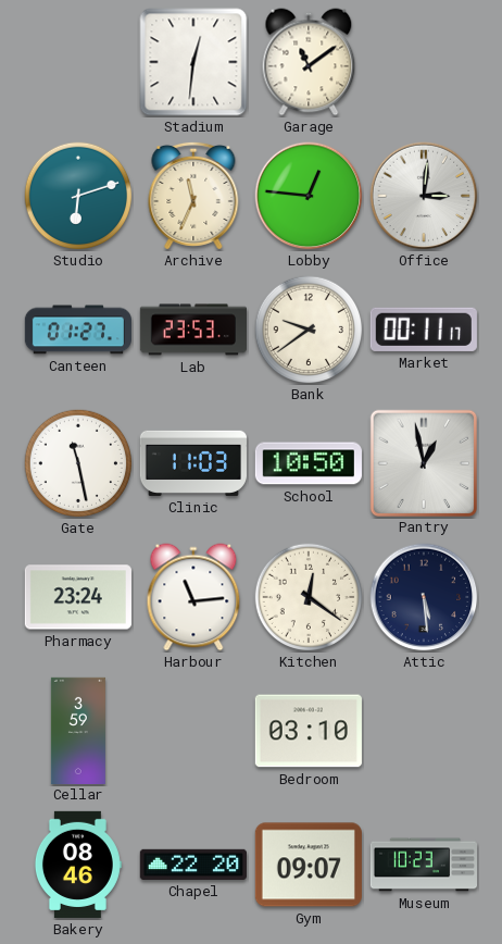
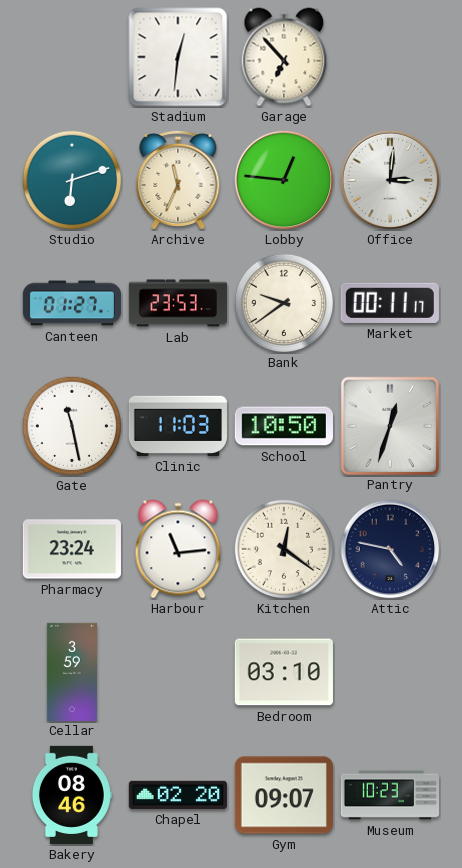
Garage: 11:09 -> 6:53 (284, 57)
Pantry: 12:58 -> 12:33 (389, 425)
Attic: 5:29 -> 4:47 (390, 549)
Chapel: 22:20 -> 02:20 (178, 795)
